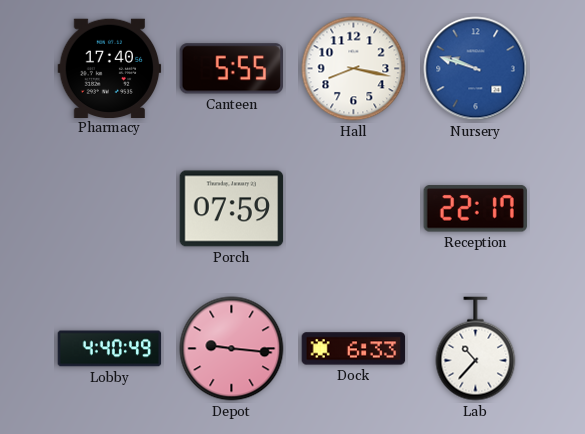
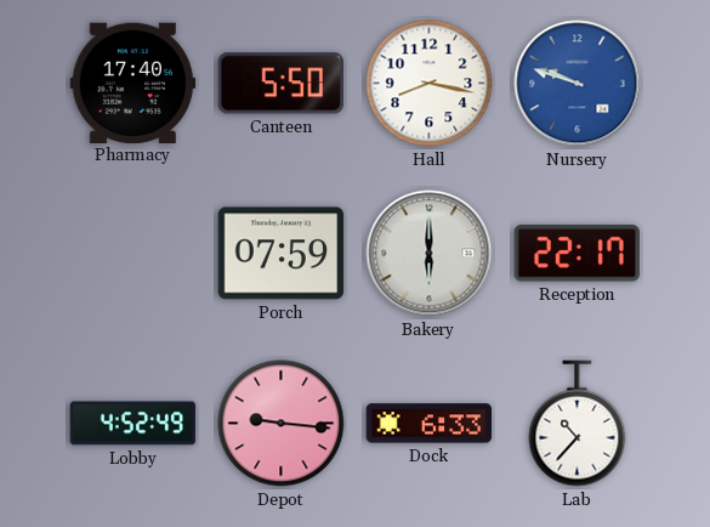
Canteen: 5:55 -> 5:50 (282, 84)
Bakery: none -> 6:00 (430, 254)
Lobby: 4:40 -> 4:52 (134, 424)
